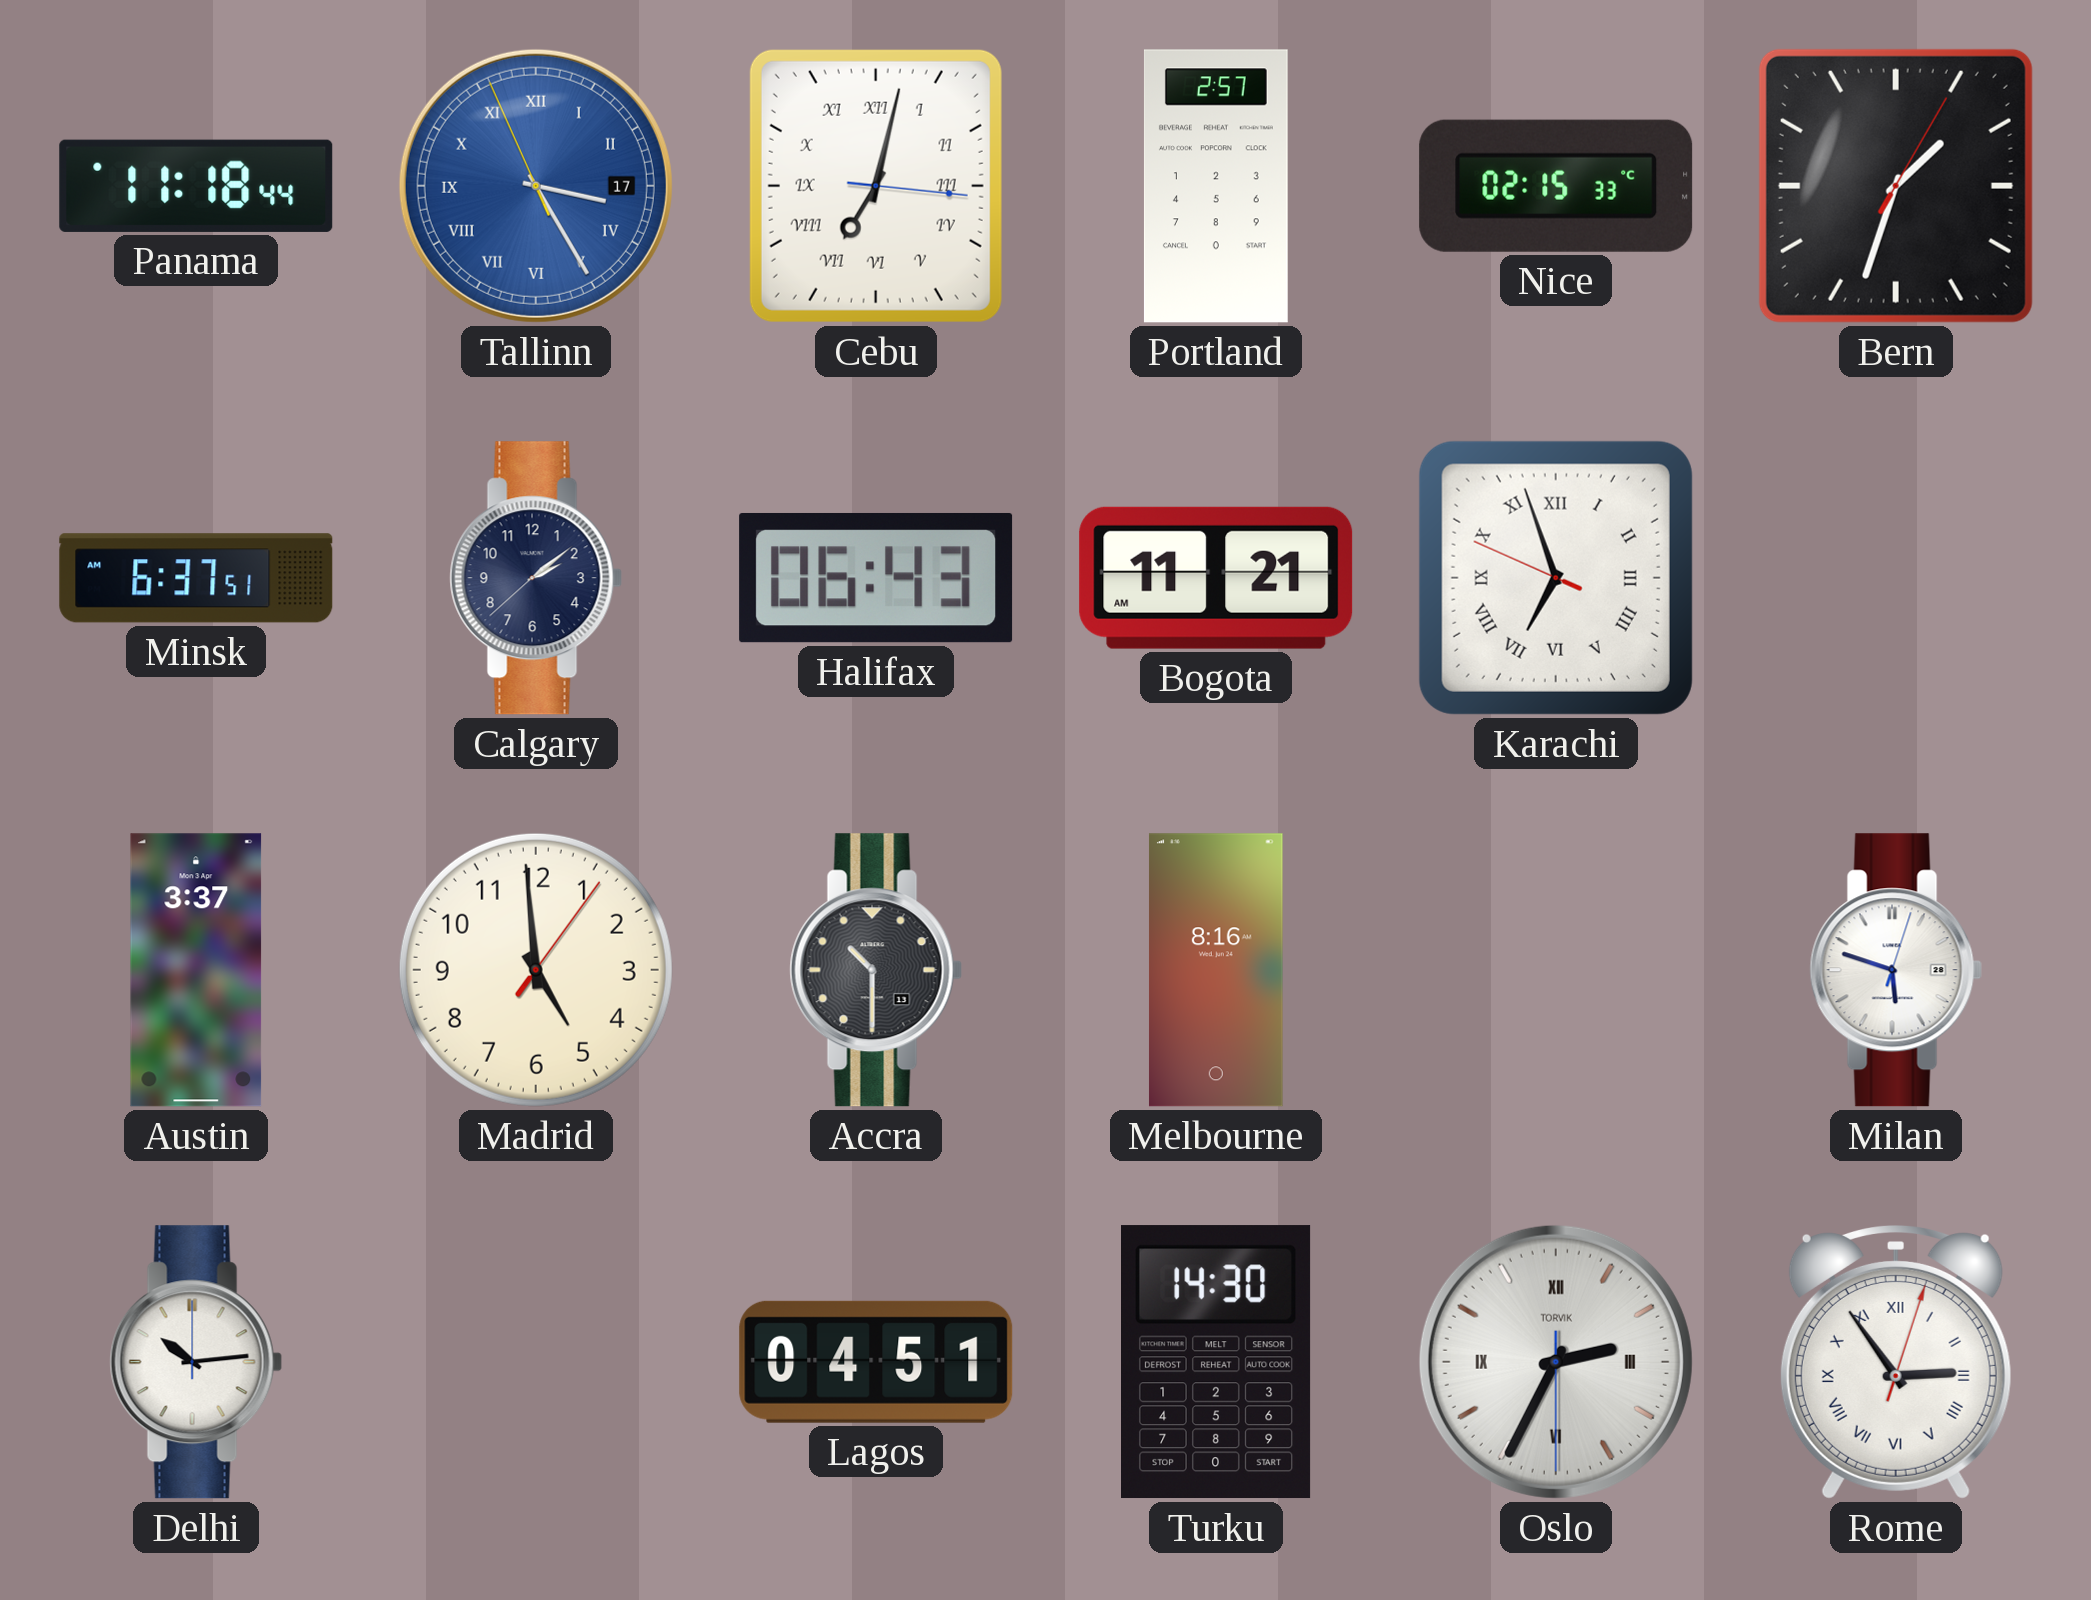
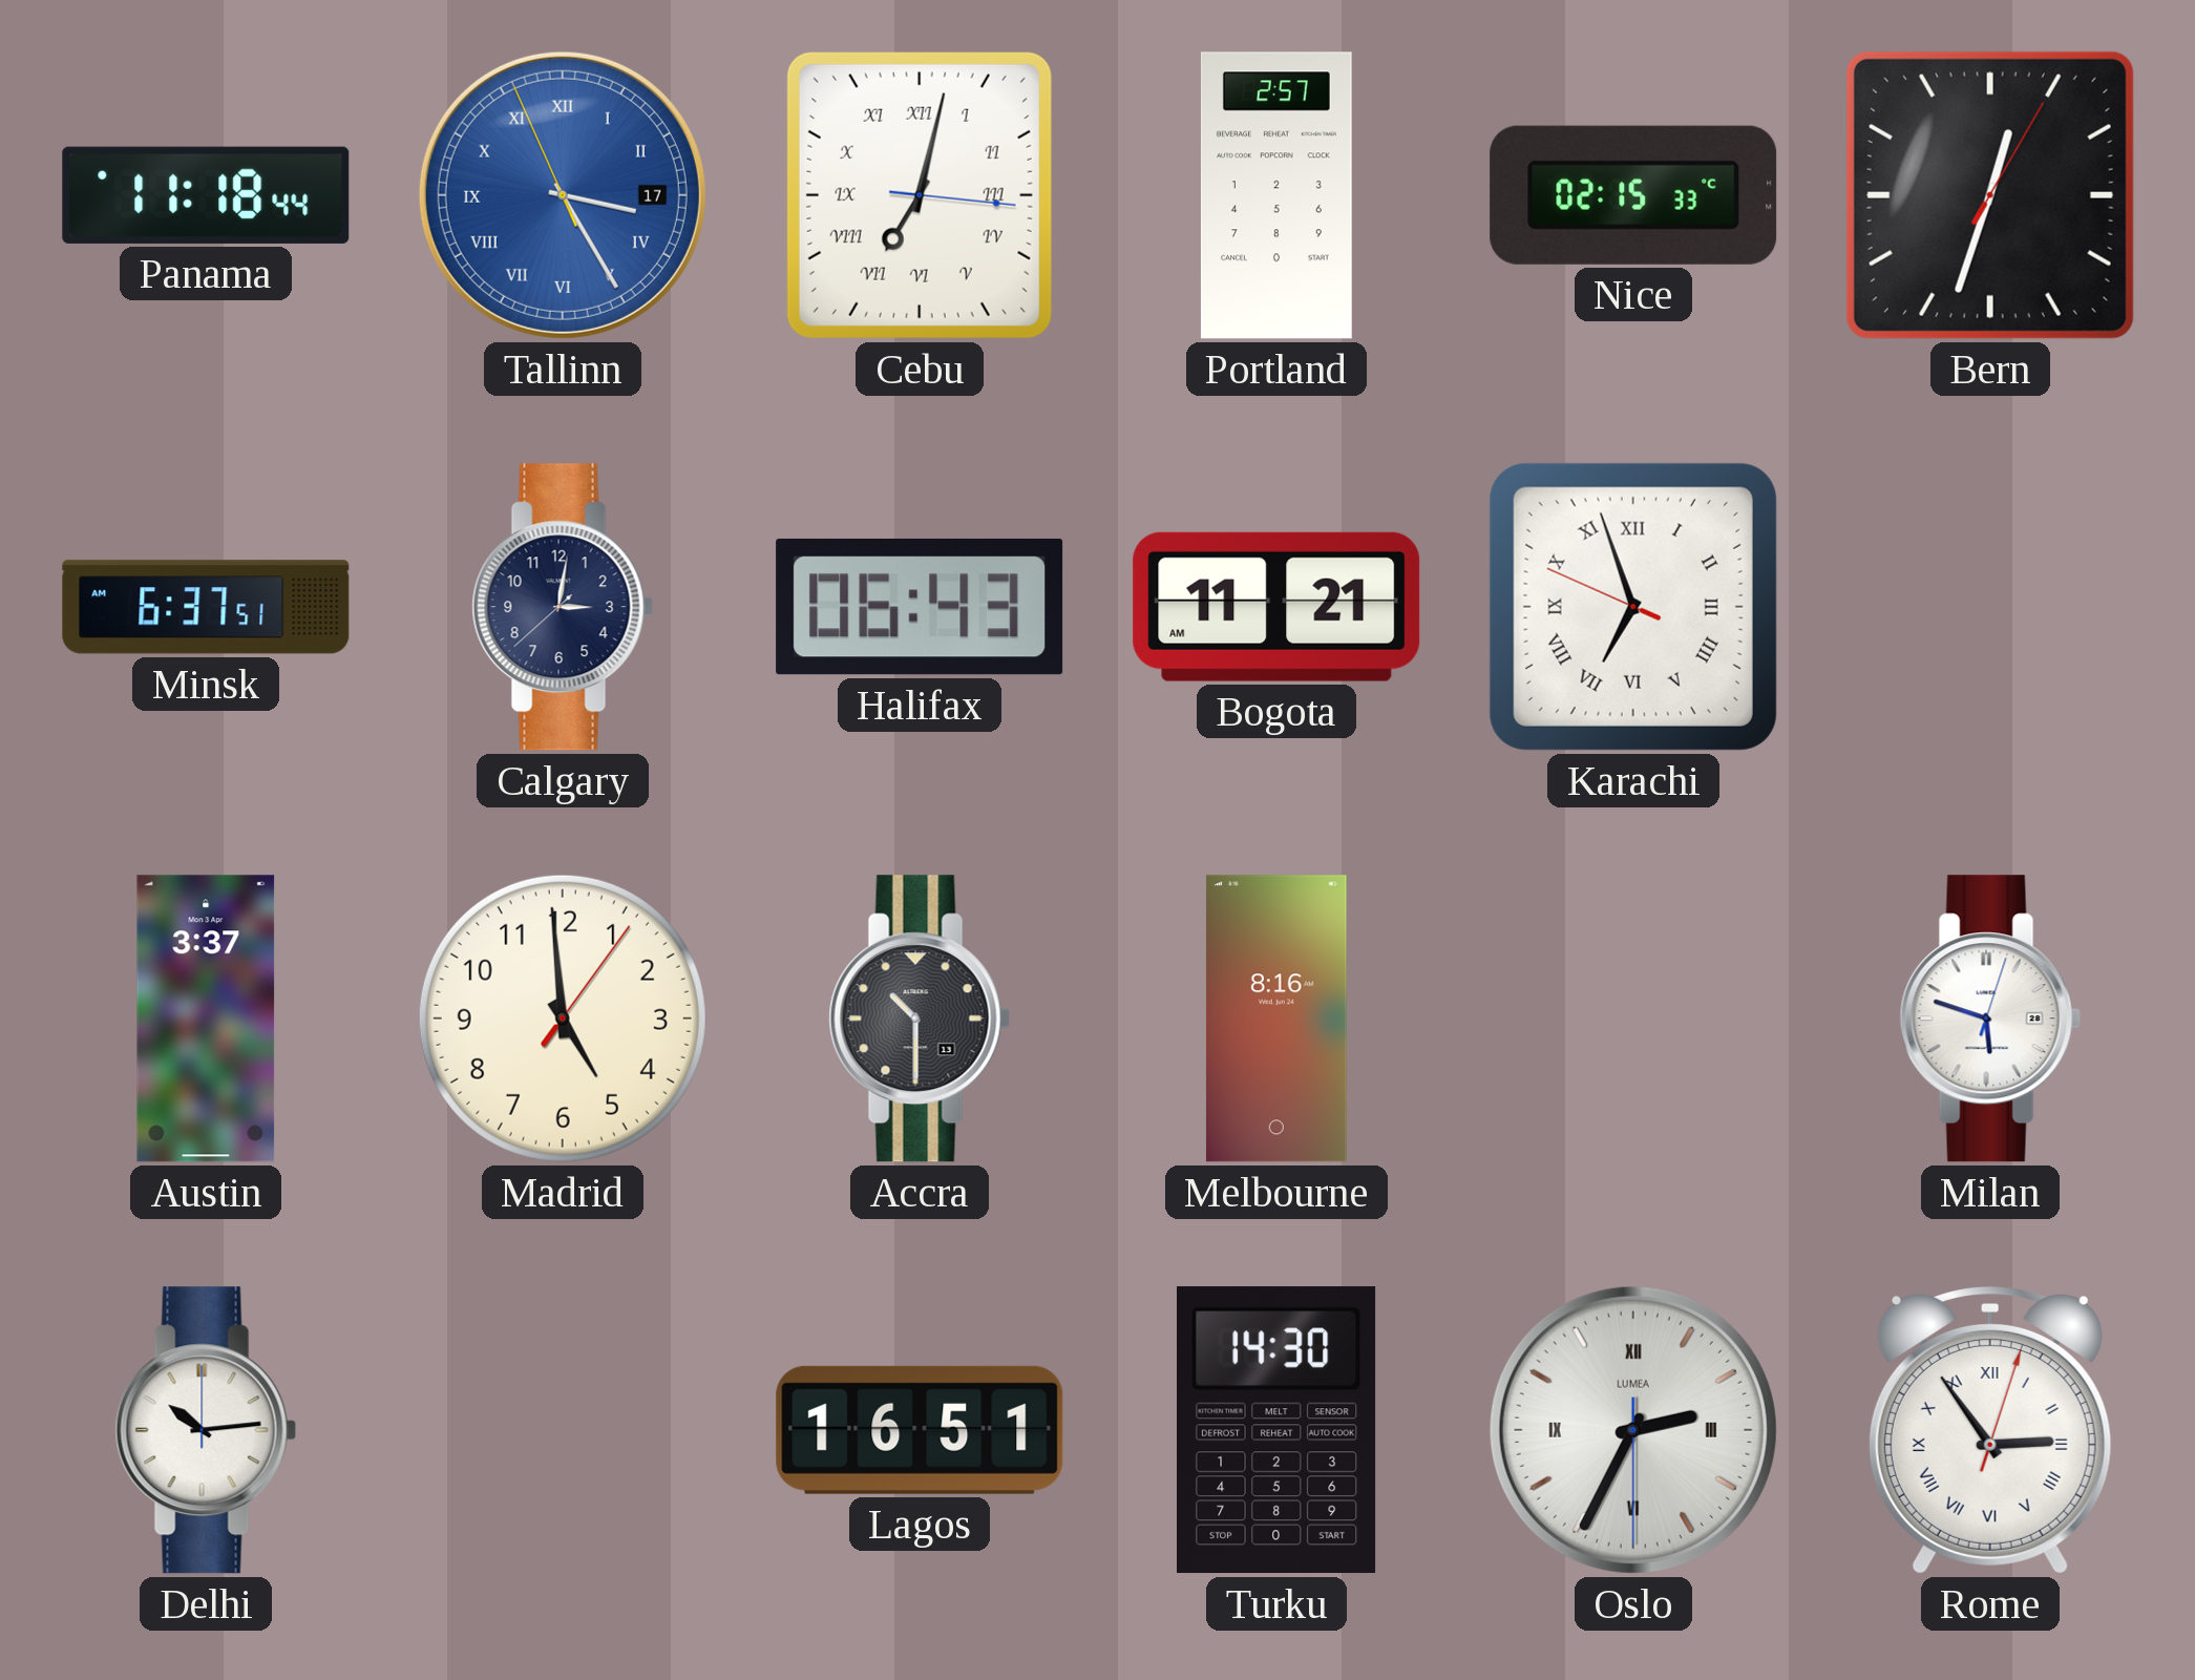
Bern: 1:33 -> 12:33 (1990, 195)
Calgary: 2:08 -> 3:01 (563, 607)
Lagos: 04:51 -> 16:51 (920, 1430)
Oslo brand: TORVIK -> LUMEA (1633, 1430)
